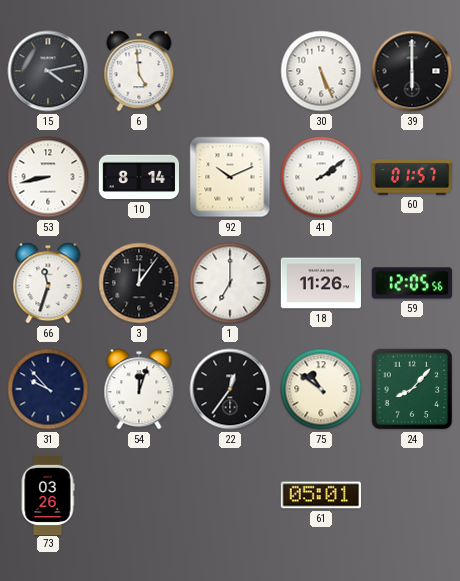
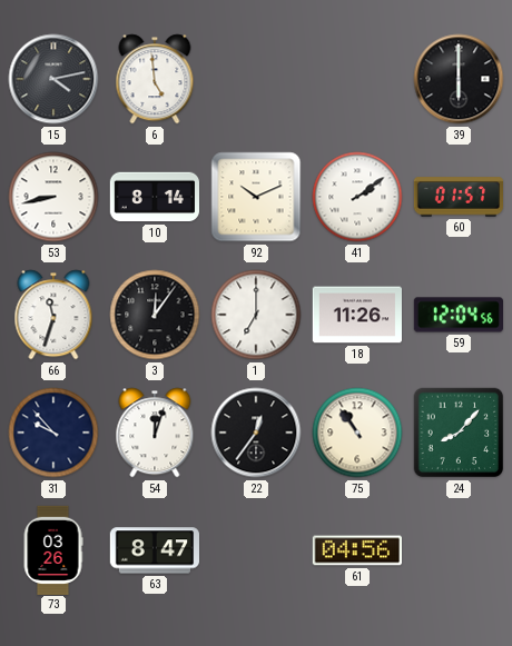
30: 5:26 -> none (321, 71)
59: 12:05 -> 12:04 (459, 315)
75: 10:51 -> 10:54 (357, 433)
63: none -> 8:47 (155, 550)
61: 05:01 -> 04:56 (356, 550)
